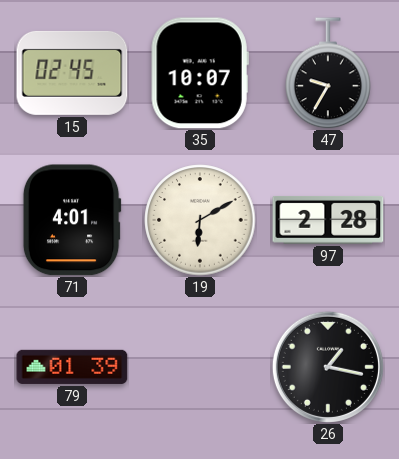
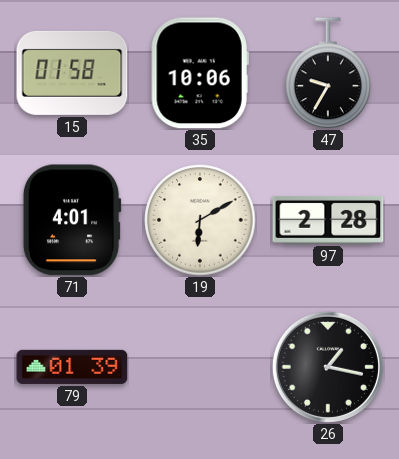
15: 02:45 -> 01:58 (72, 73)
35: 10:07 -> 10:06 (200, 73)
